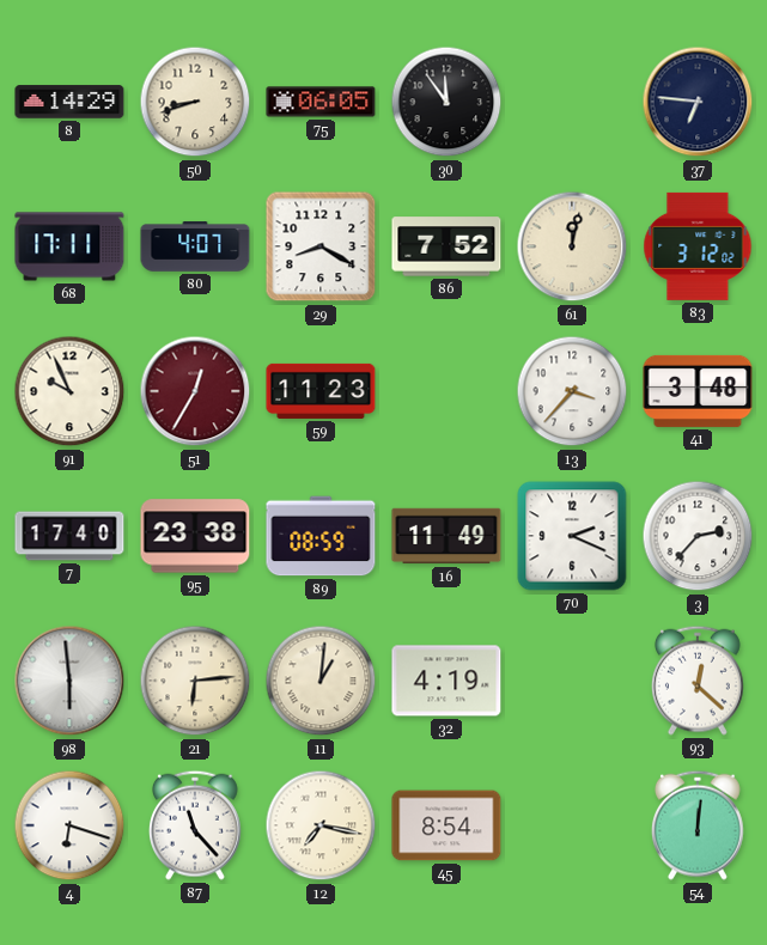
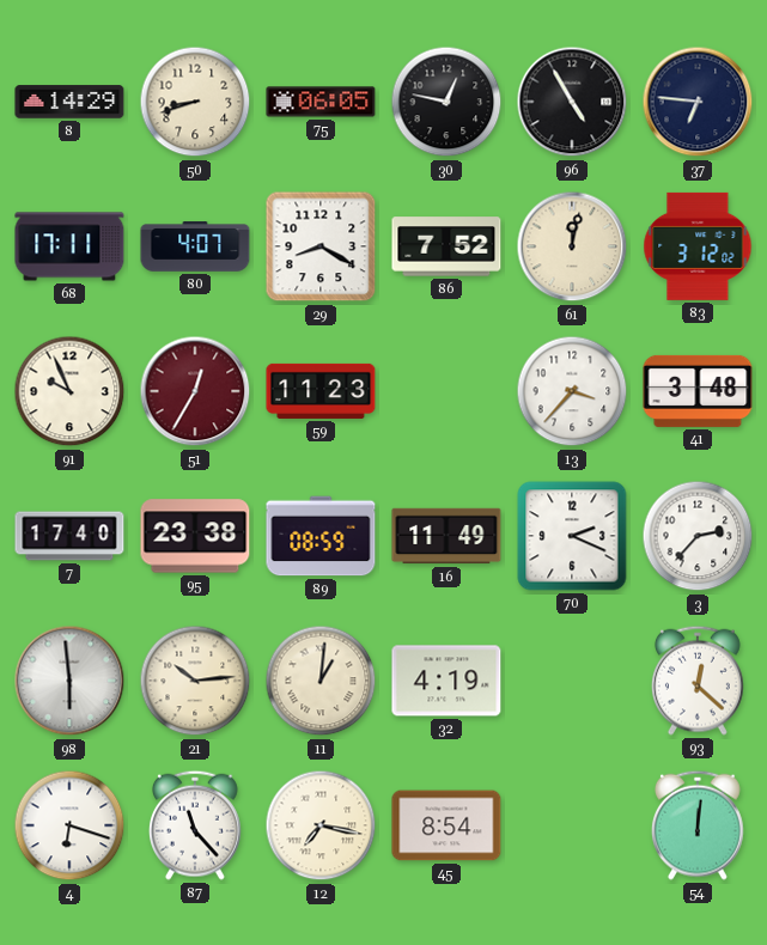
30: 11:54 -> 12:47 (446, 102)
96: none -> 4:55 (572, 102)
21: 6:14 -> 10:14 (195, 681)
